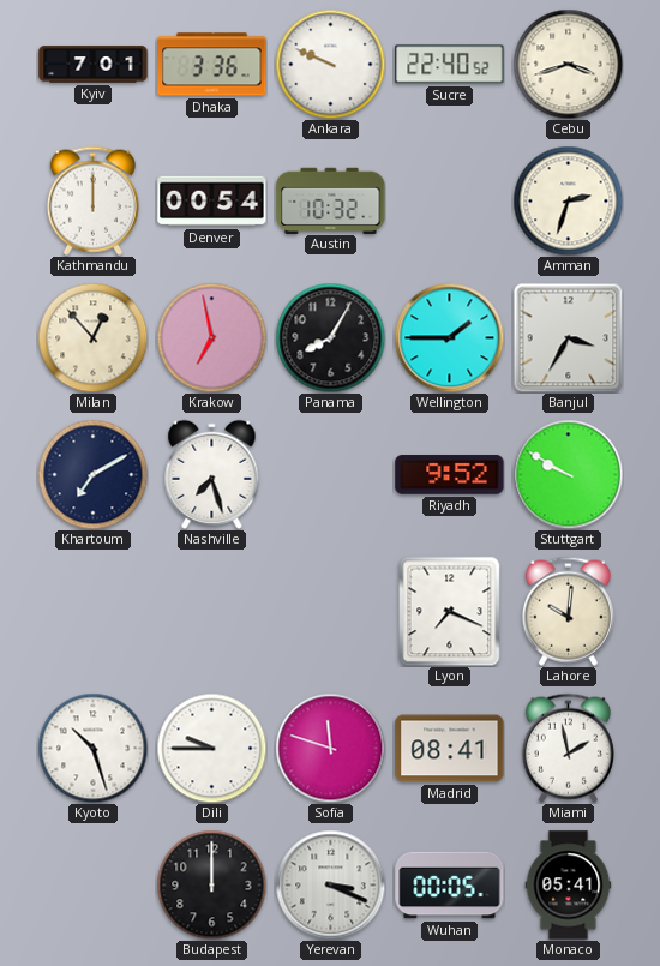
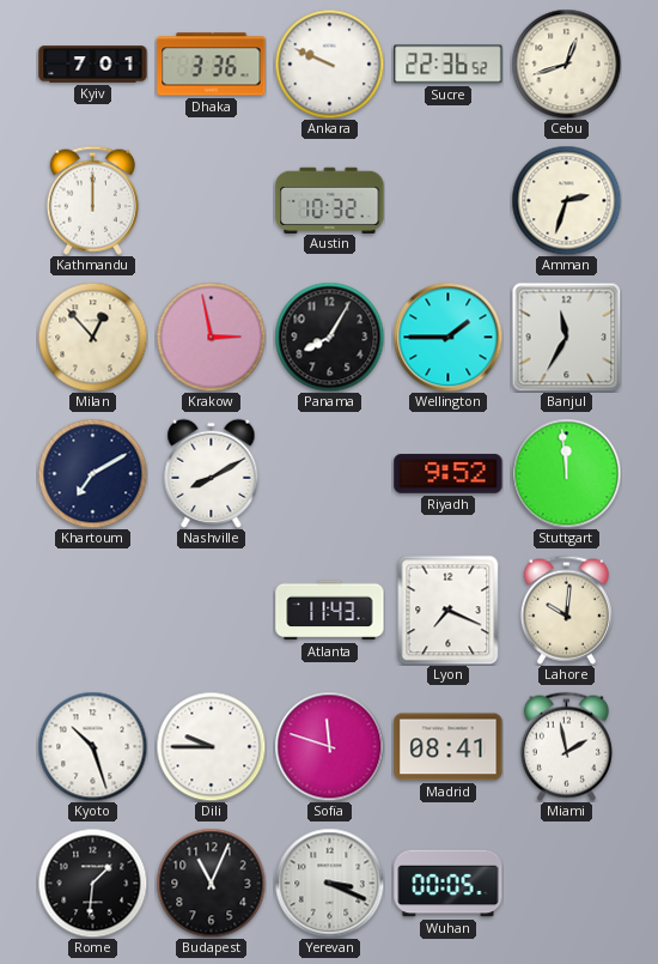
Sucre: 22:40 -> 22:36 (449, 65)
Cebu: 3:42 -> 12:42 (566, 63)
Denver: 00:54 -> none (212, 202)
Krakow: 6:58 -> 2:58 (211, 337)
Banjul: 3:35 -> 11:35 (566, 337)
Nashville: 7:27 -> 8:10 (212, 473)
Stuttgart: 9:50 -> 11:59 (566, 473)
Atlanta: none -> 11:43 (330, 611)
Rome: none -> 1:31 (92, 883)
Budapest: 12:00 -> 11:04 (211, 883)
Monaco: 05:41 -> none (569, 886)
